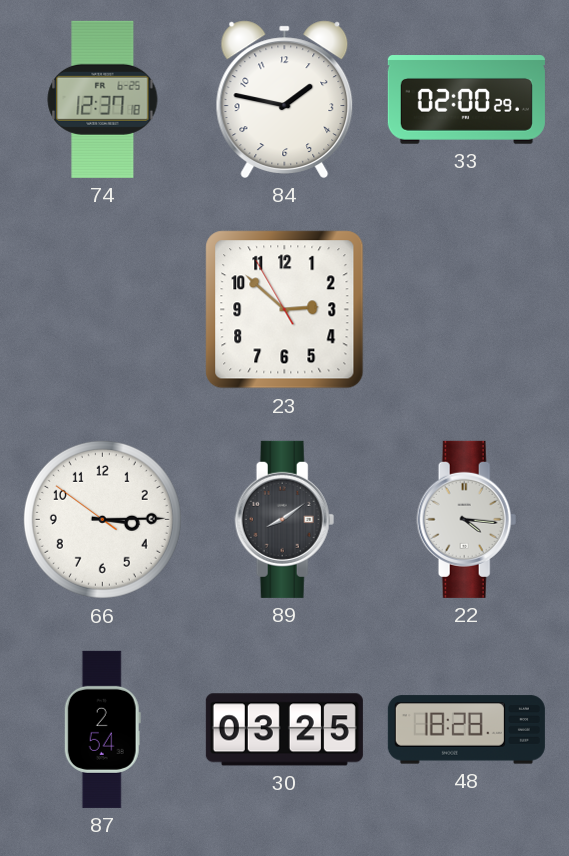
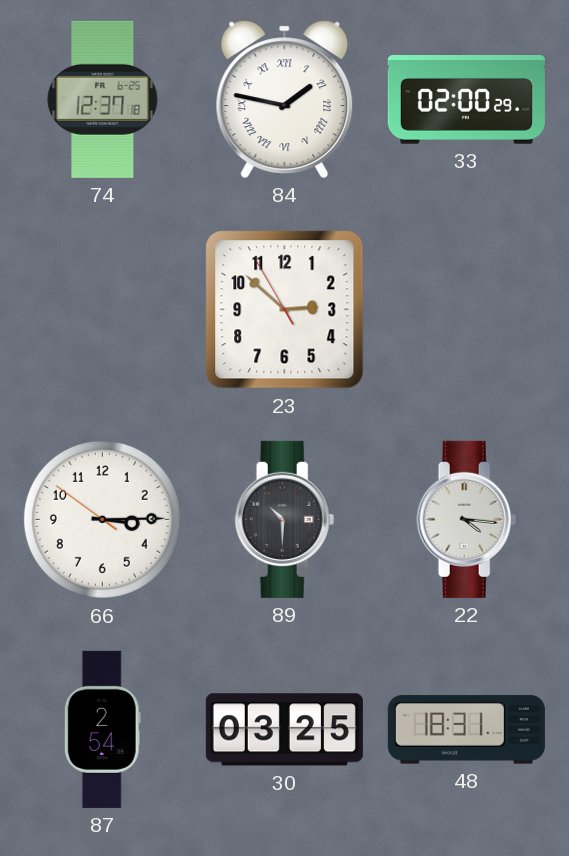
84 numerals: Arabic -> Roman (285, 99)
89: 8:09 -> 10:30 (285, 519)
48: 18:28 -> 18:31 (466, 730)
